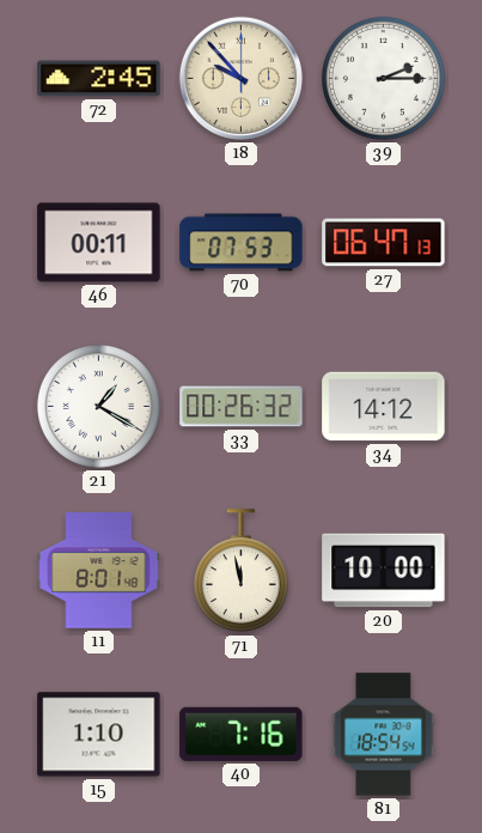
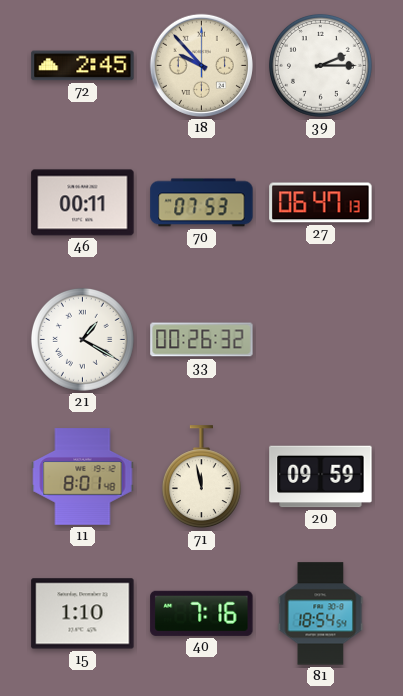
34: 14:12 -> none (384, 407)
20: 10:00 -> 09:59 (321, 477)
